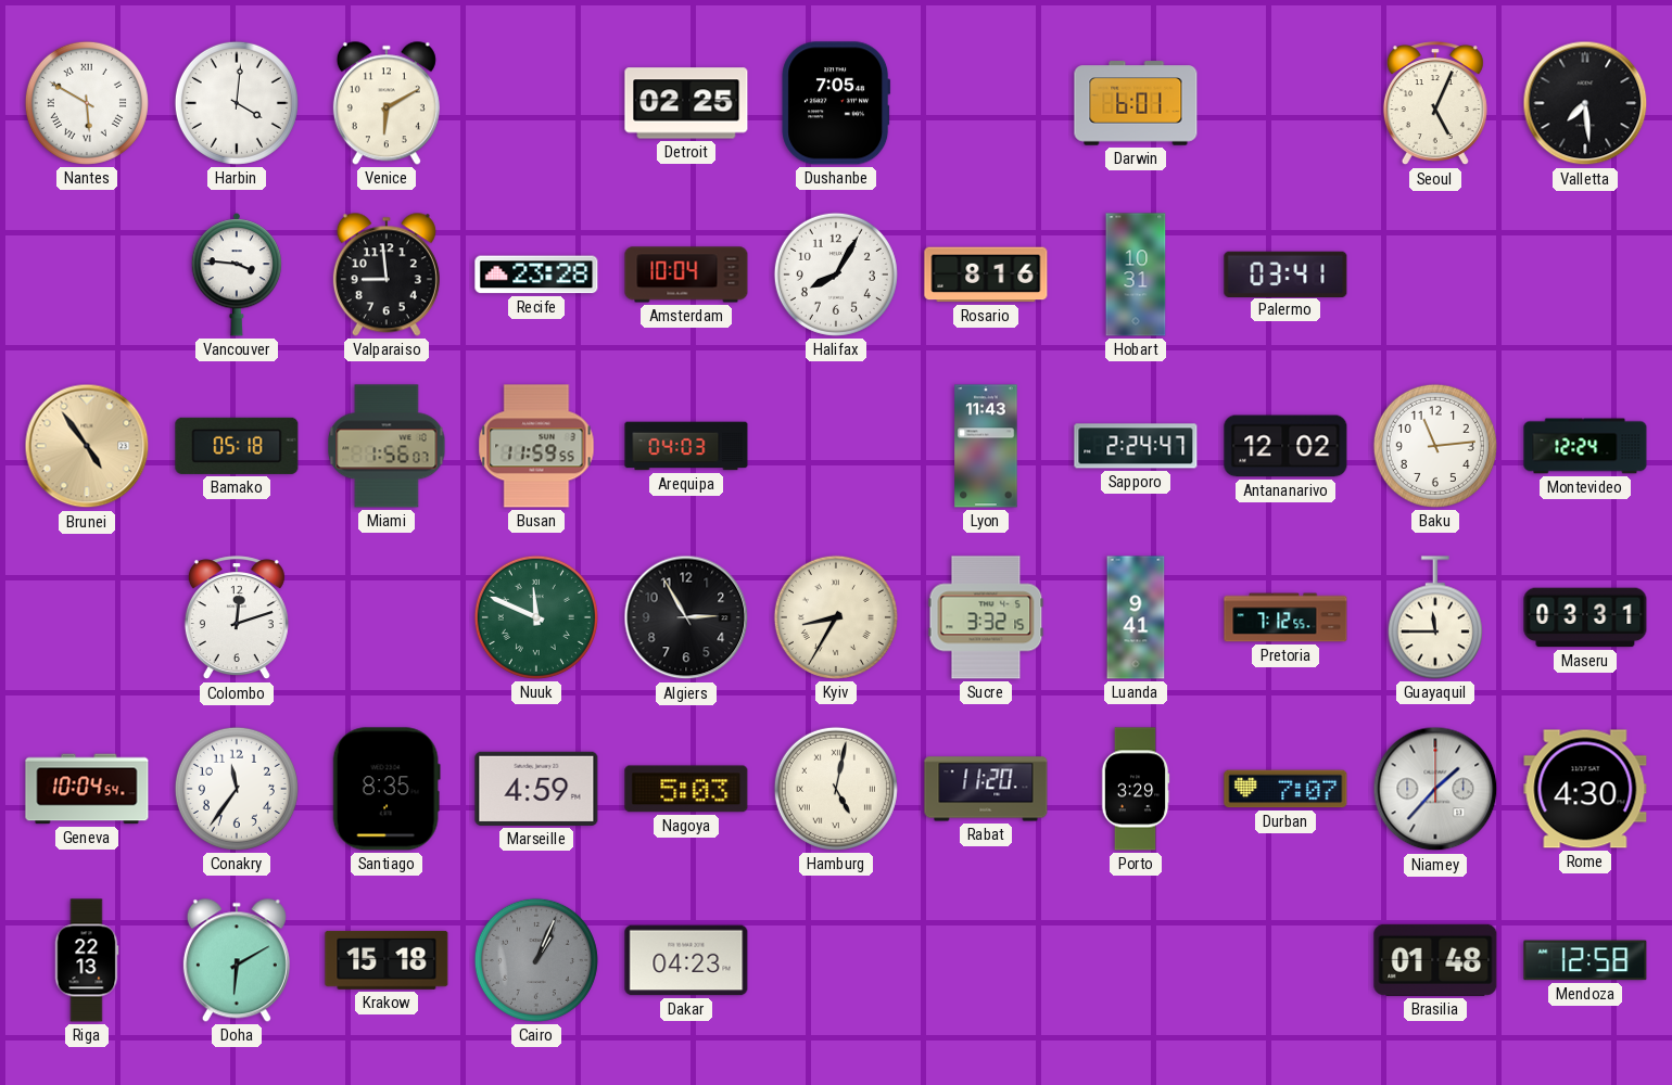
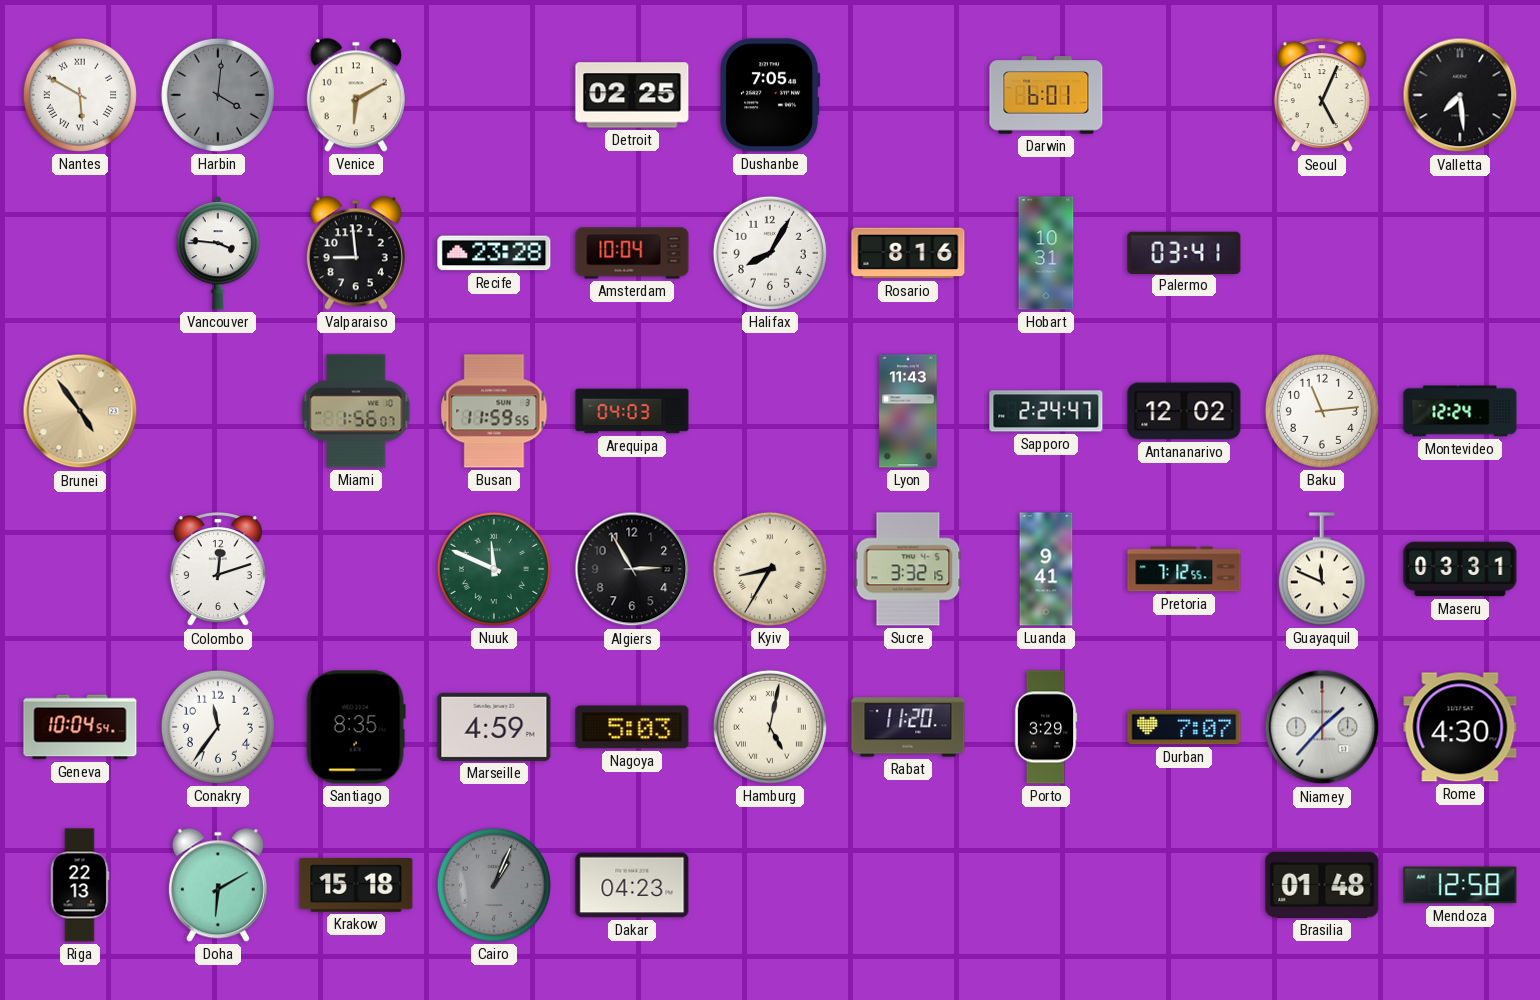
Harbin dial: white -> grey (218, 95)
Bamako: 05:18 -> none (237, 446)
Guayaquil: 11:45 -> 11:49 (1322, 569)
